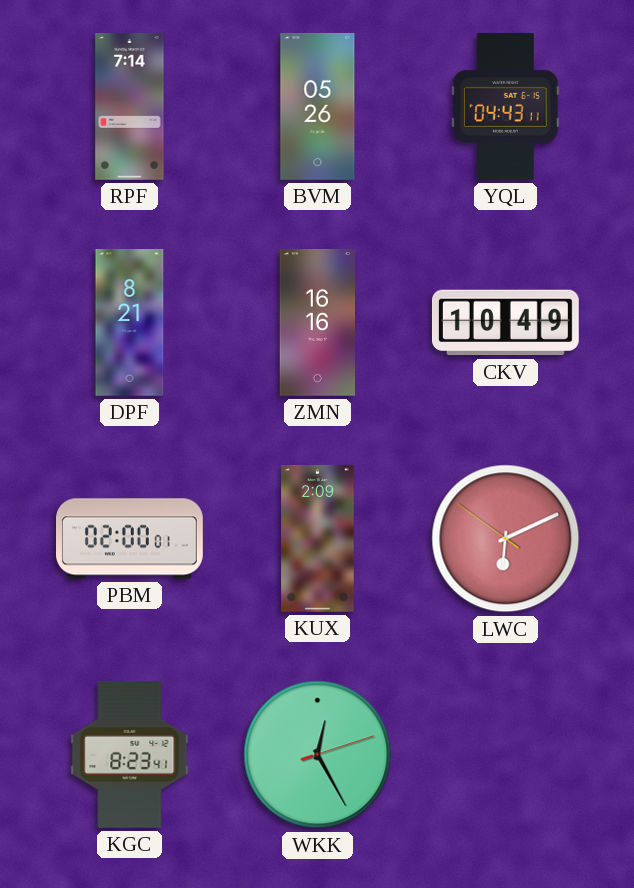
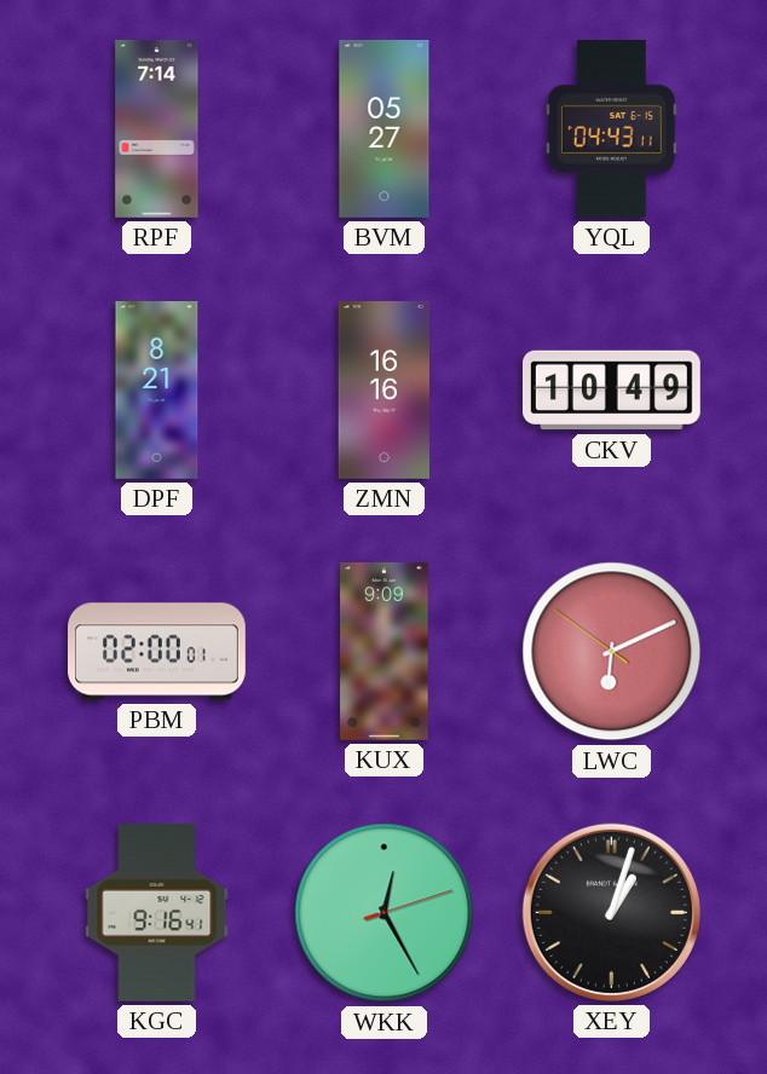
BVM: 05:26 -> 05:27 (385, 128)
KUX: 2:09 -> 9:09 (385, 651)
KGC: 8:23 -> 9:16 (157, 912)
XEY: none -> 1:03 (611, 912)
